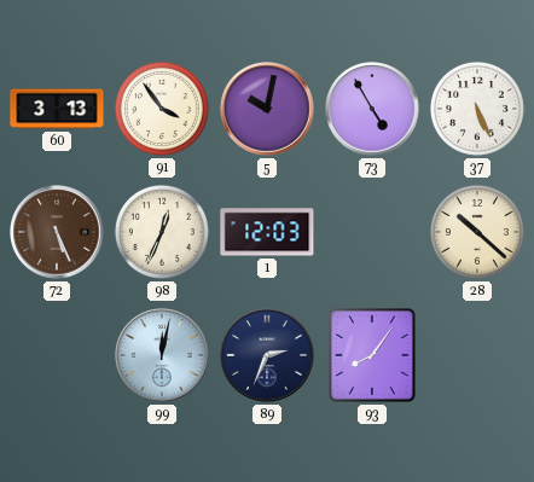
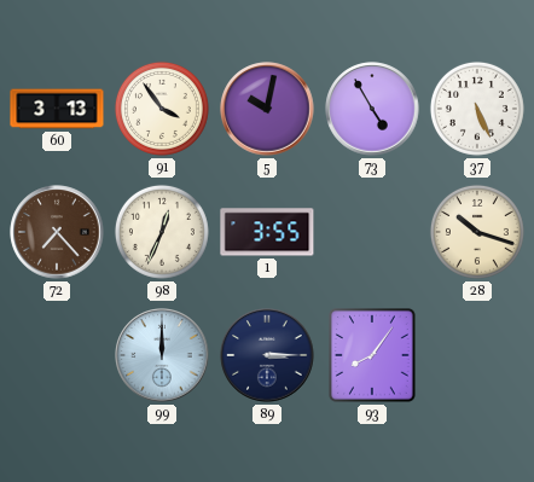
72: 5:26 -> 7:23 (57, 232)
1: 12:03 -> 3:55 (267, 232)
28: 10:22 -> 10:18 (477, 232)
99: 12:02 -> 12:00 (162, 355)
89: 2:34 -> 3:15 (267, 355)
